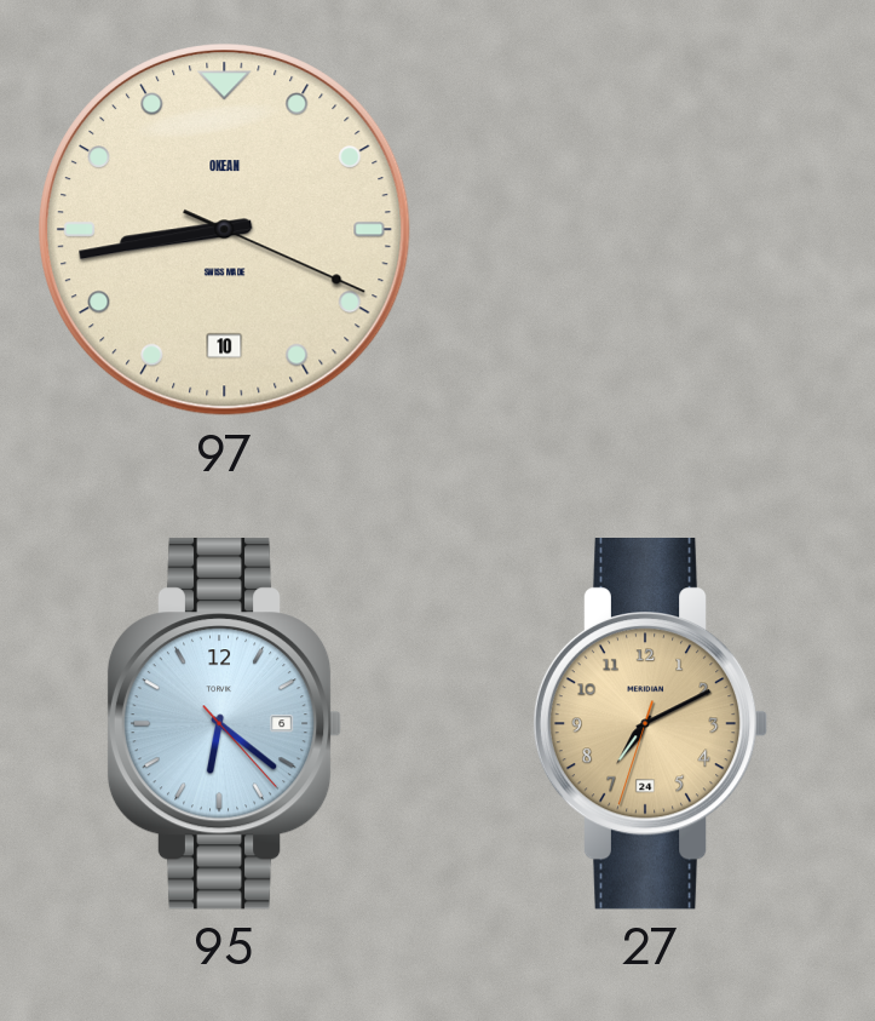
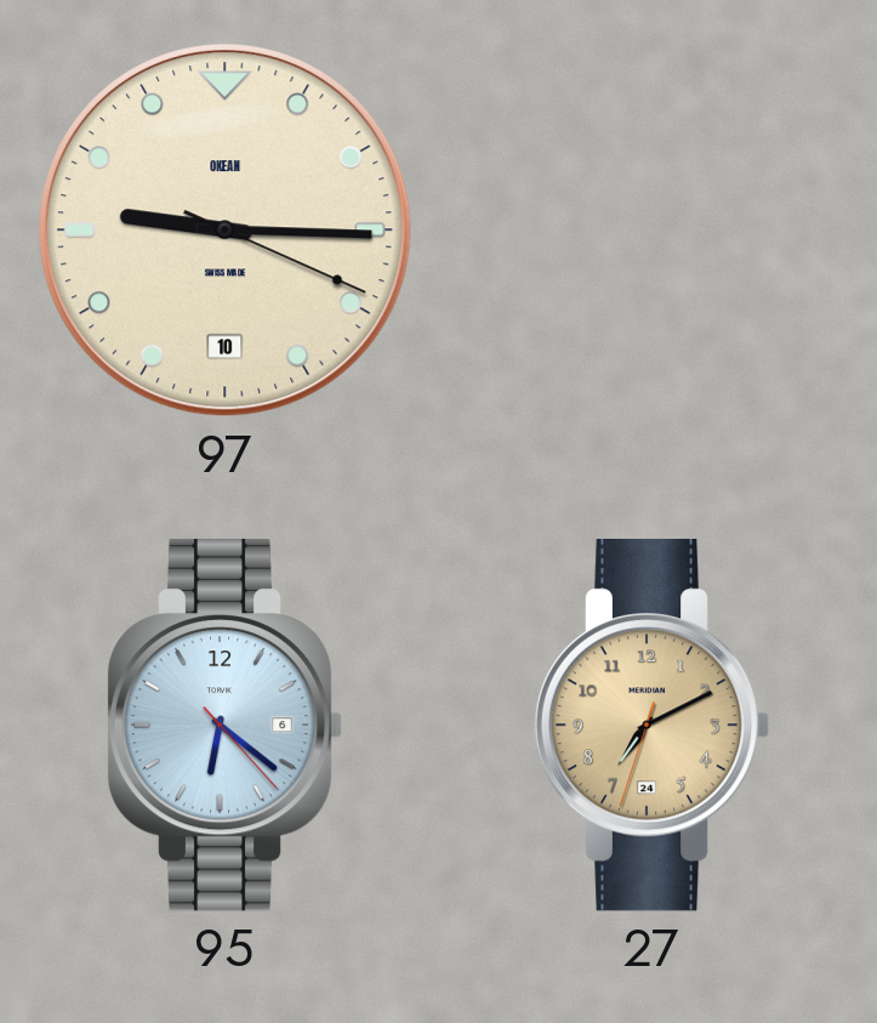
97: 8:43 -> 9:15 (226, 231)
